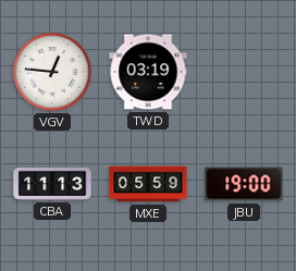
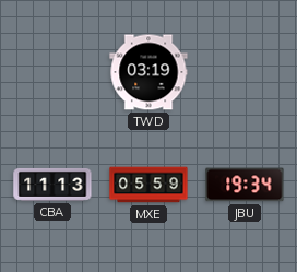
VGV: 12:46 -> none (52, 72)
JBU: 19:00 -> 19:34 (245, 185)
